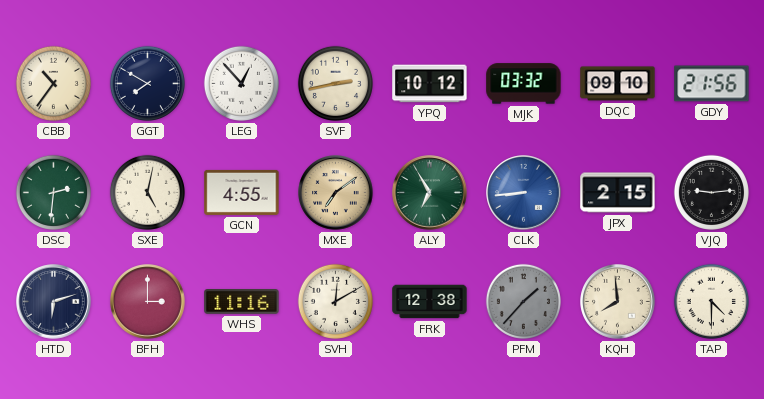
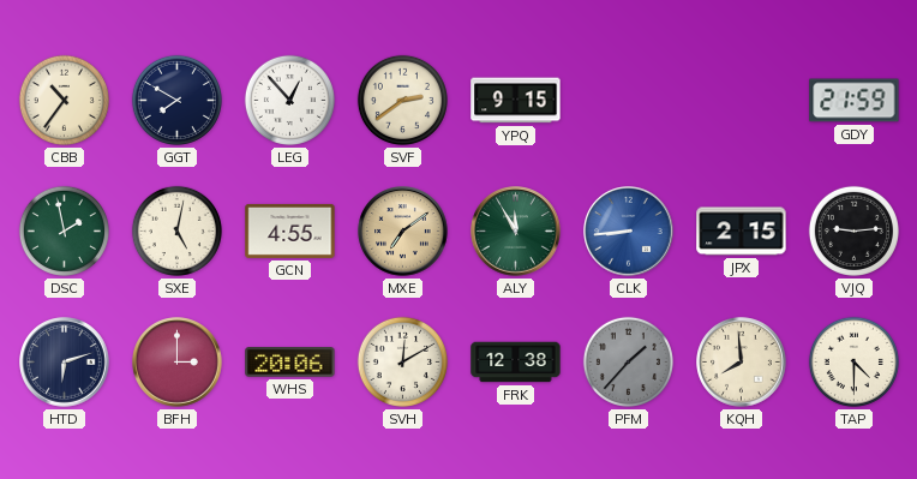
SVF: 2:43 -> 2:39 (402, 100)
YPQ: 10:12 -> 9:15 (516, 101)
MJK: 03:32 -> none (524, 84)
DQC: 09:10 -> none (618, 84)
GDY: 21:56 -> 21:59 (855, 101)
DSC: 2:31 -> 1:58 (64, 230)
ALY: 6:55 -> 11:55 (516, 232)
WHS: 11:16 -> 20:06 (290, 363)
